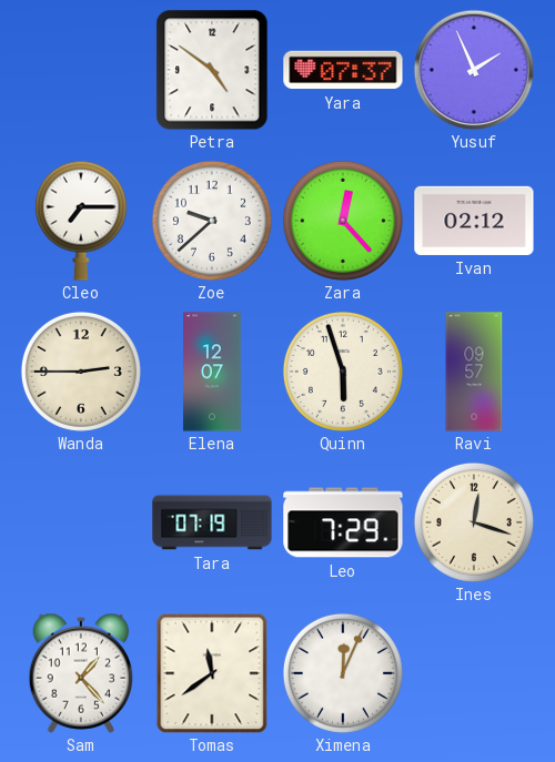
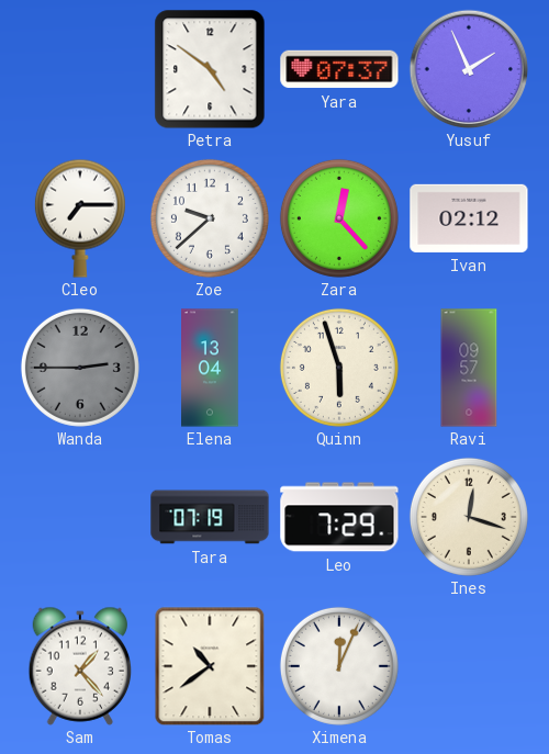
Wanda dial: cream -> grey (80, 368)
Elena: 12:07 -> 13:04 (211, 368)
Tomas: 11:39 -> 10:39 (210, 666)
